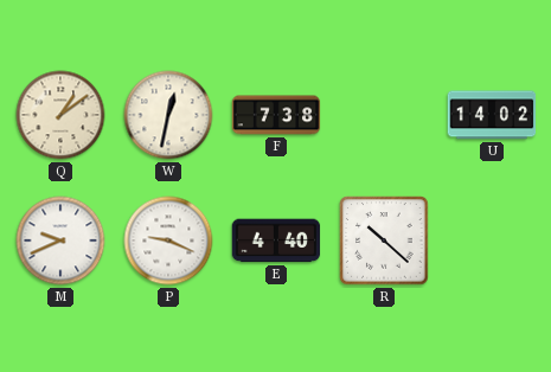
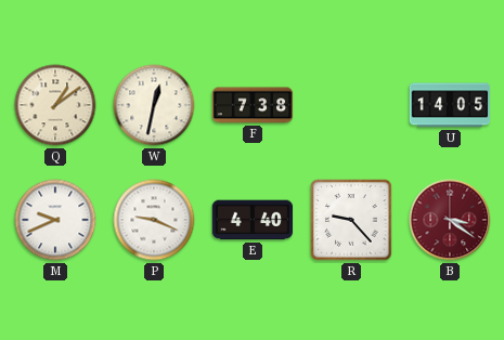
U: 14:02 -> 14:05 (450, 105)
R: 10:22 -> 9:23 (351, 220)
B: none -> 3:21 (450, 220)
